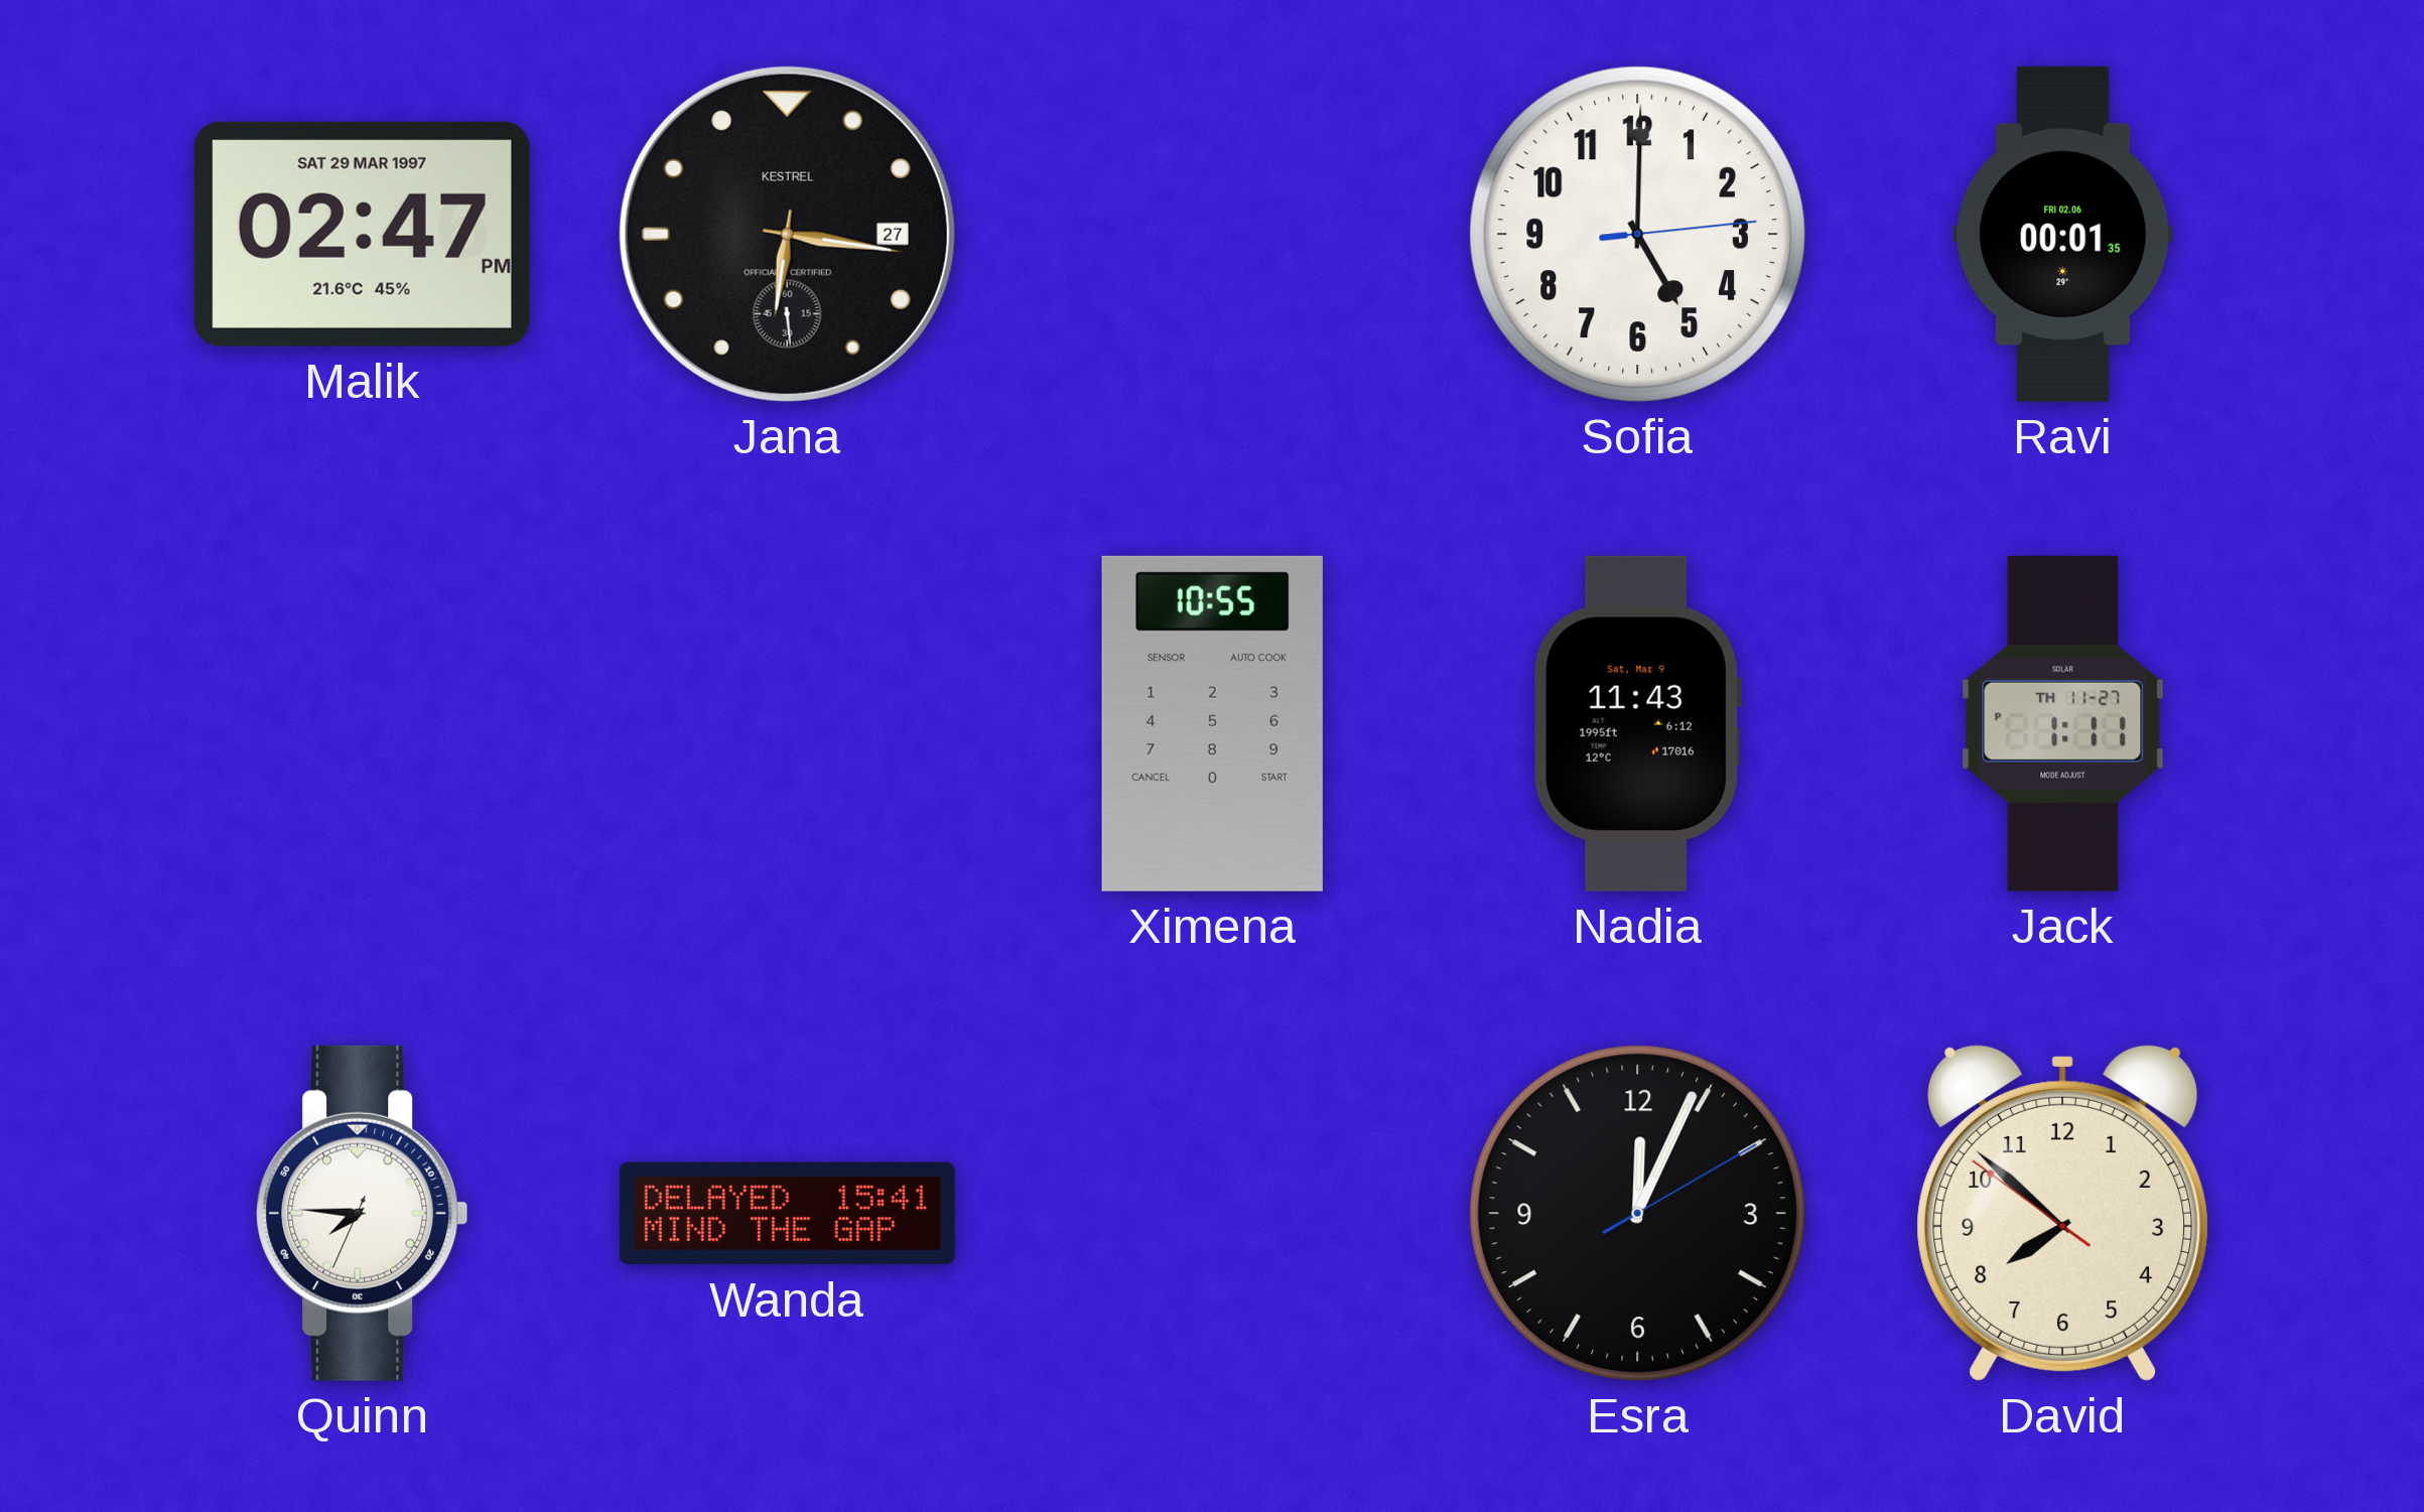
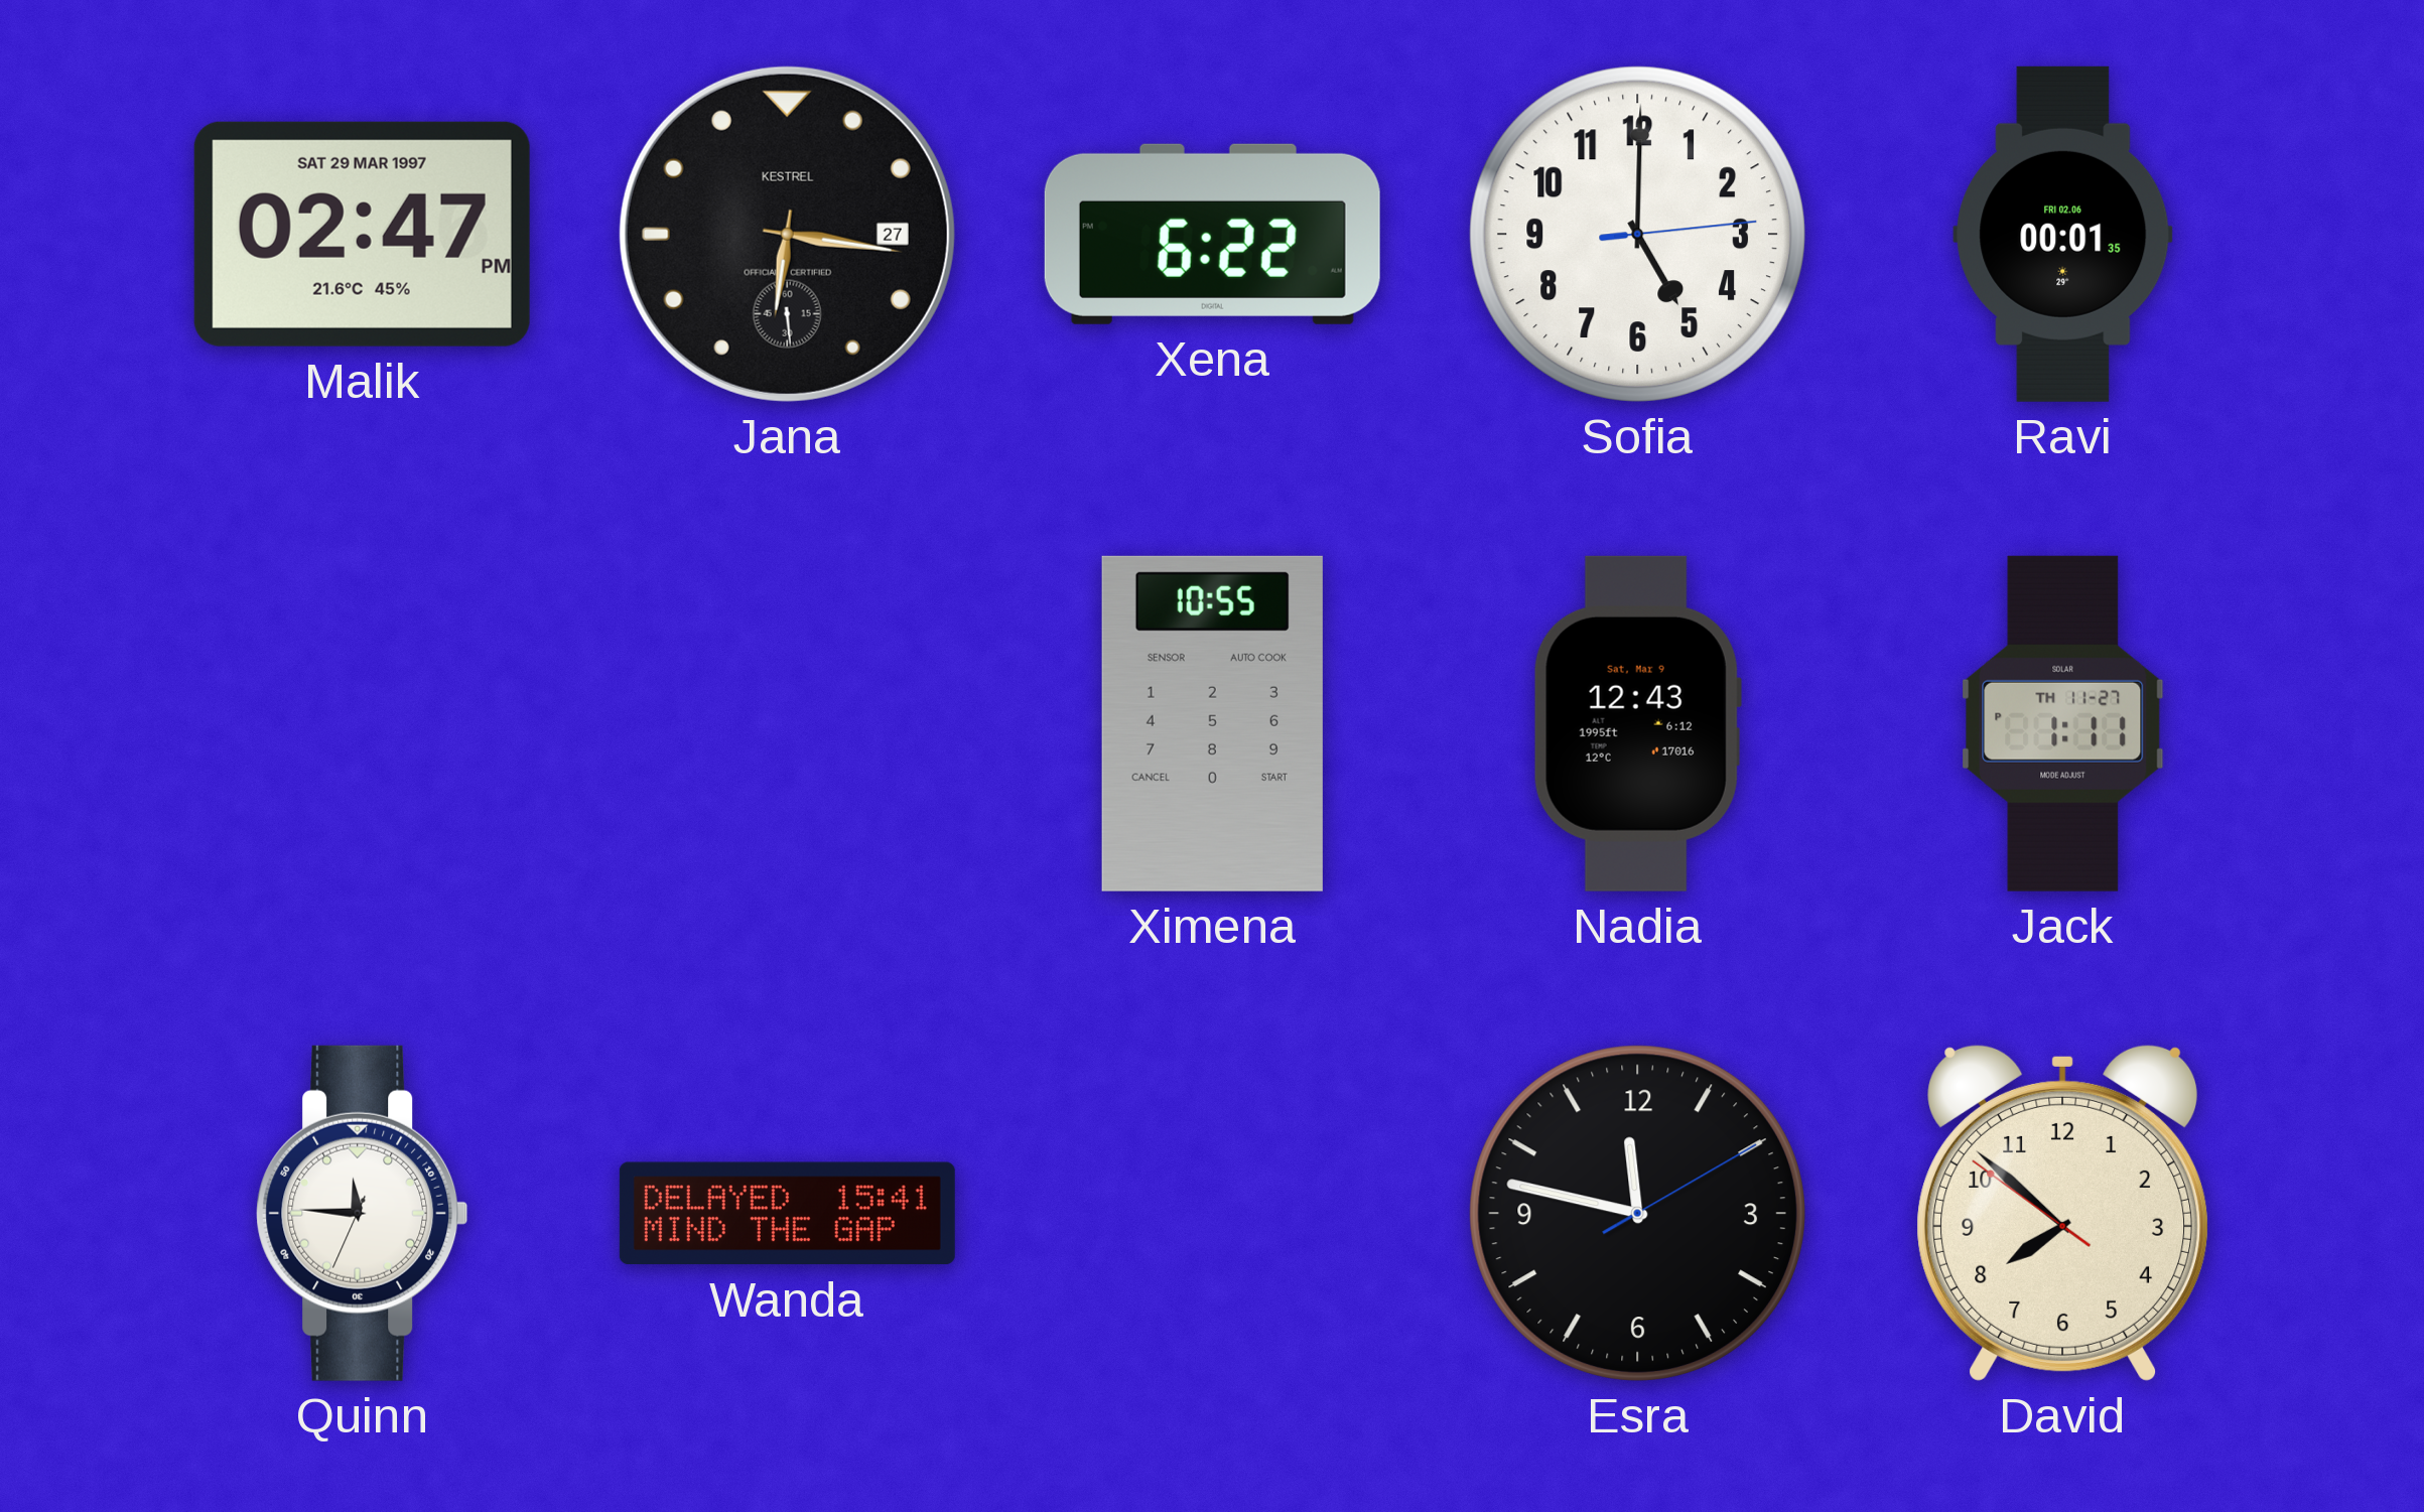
Xena: none -> 6:22 (1212, 234)
Nadia: 11:43 -> 12:43 (1637, 723)
Quinn: 7:45 -> 11:45 (363, 1213)
Esra: 12:04 -> 11:47 (1637, 1213)
